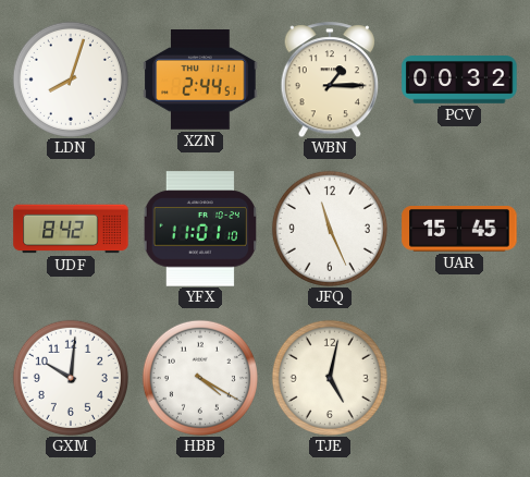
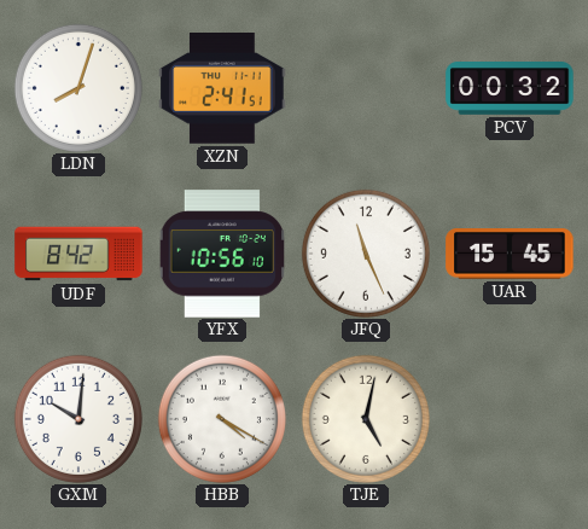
XZN: 2:44 -> 2:41 (222, 88)
WBN: 1:15 -> none (329, 79)
YFX: 11:01 -> 10:56 (221, 254)
